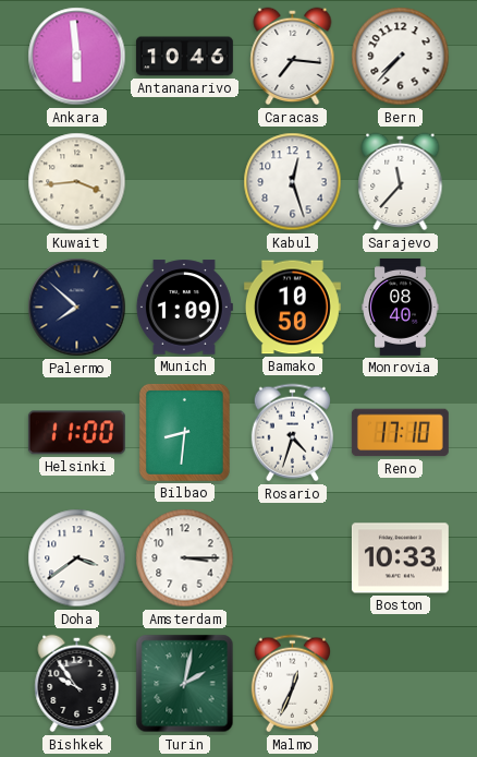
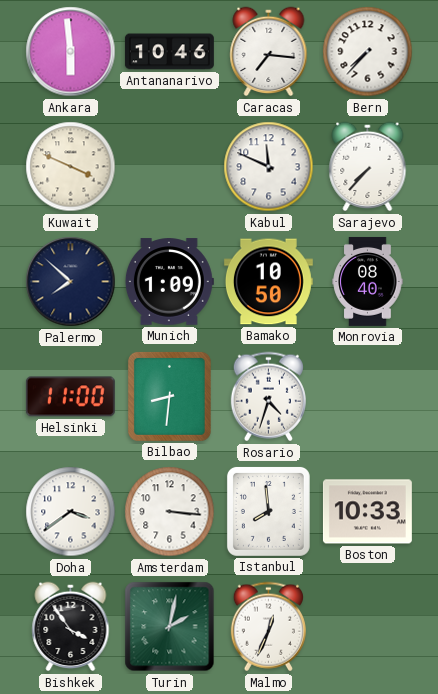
Kuwait: 3:44 -> 3:49 (71, 167)
Kabul: 12:27 -> 11:49 (269, 167)
Sarajevo: 11:37 -> 7:37 (368, 167)
Reno: 17:10 -> none (400, 433)
Amsterdam: 3:15 -> 3:16 (170, 512)
Istanbul: none -> 7:59 (268, 511)
Bishkek: 9:54 -> 3:54 (71, 627)
